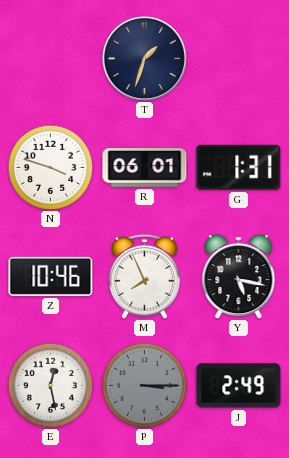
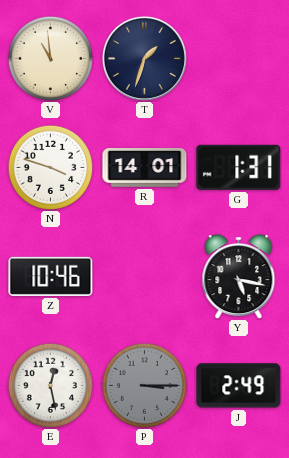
V: none -> 10:59 (50, 58)
R: 06:01 -> 14:01 (145, 168)
M: 7:56 -> none (144, 276)
